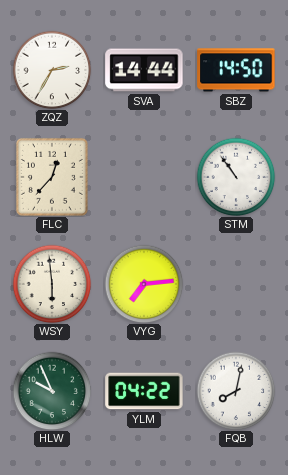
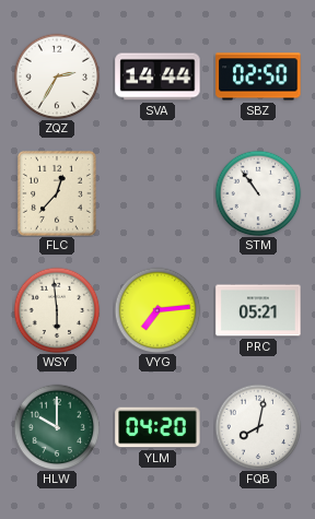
SBZ: 14:50 -> 02:50 (258, 76)
PRC: none -> 05:21 (258, 310)
HLW: 9:56 -> 10:00 (57, 427)
YLM: 04:22 -> 04:20 (157, 427)
